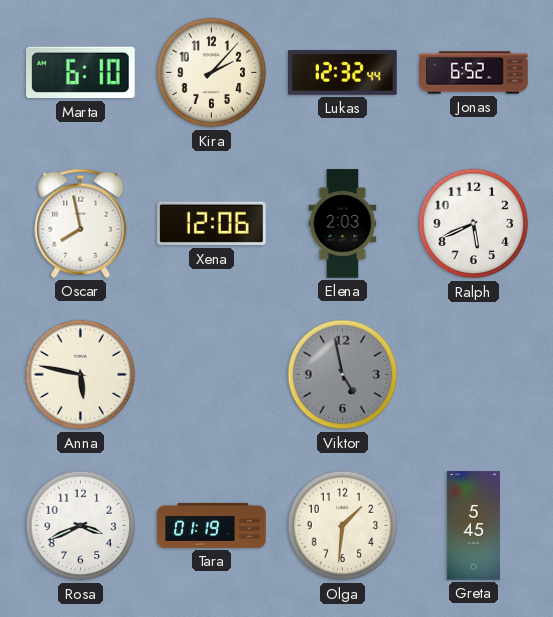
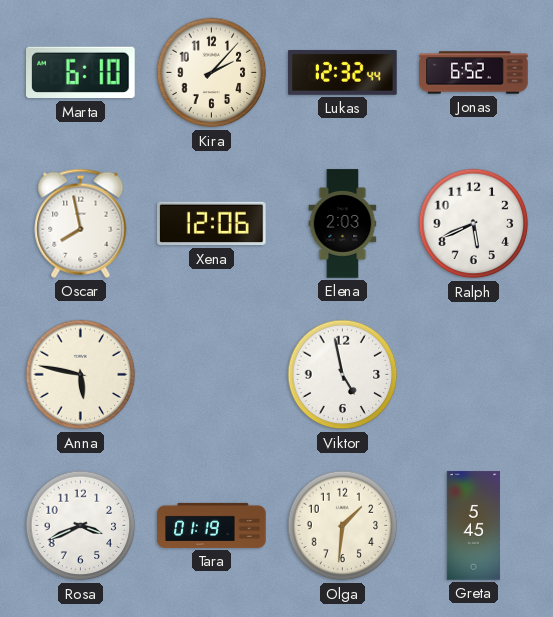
Viktor dial: grey -> white (343, 375)
